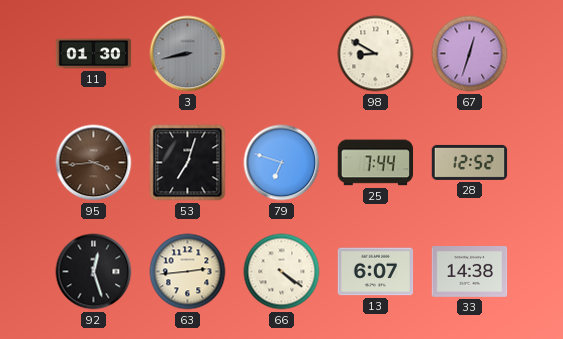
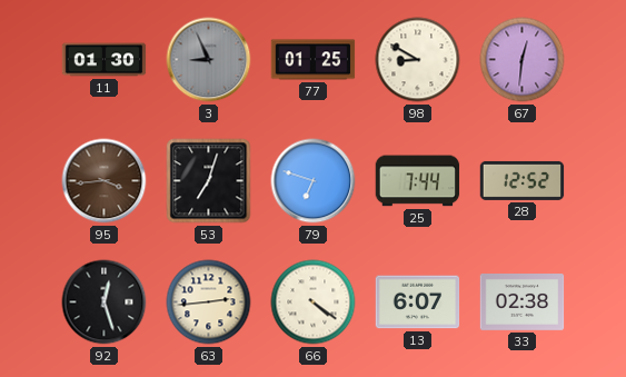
3: 8:43 -> 8:56 (209, 60)
77: none -> 01:25 (314, 60)
67: 12:33 -> 12:31 (523, 60)
33: 14:38 -> 02:38 (523, 302)
